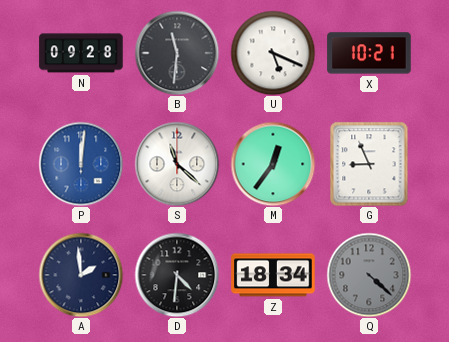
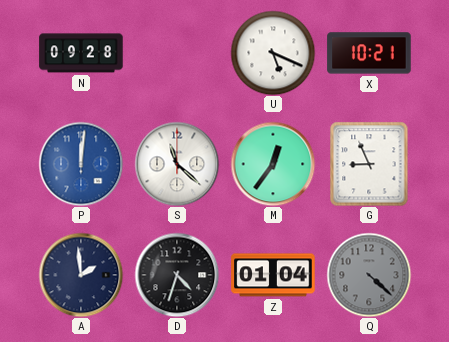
B: 11:31 -> none (177, 53)
D: 4:31 -> 4:33 (177, 275)
Z: 18:34 -> 01:04 (273, 275)
